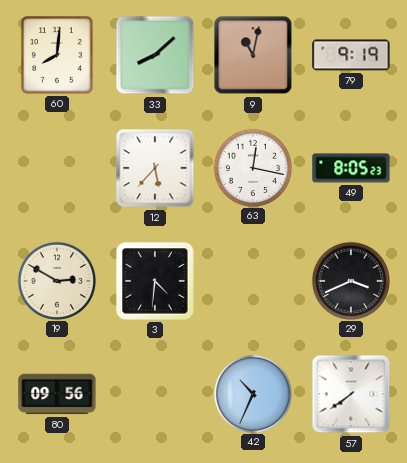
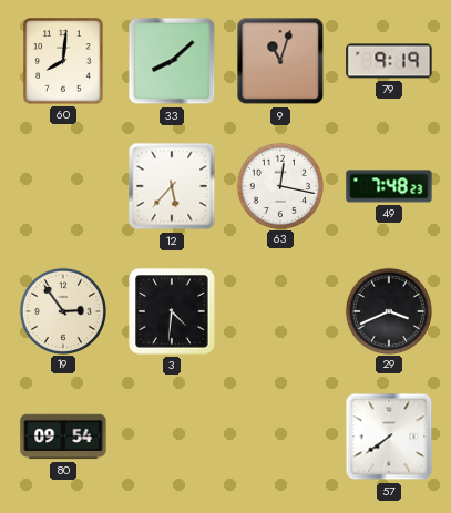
9: 11:02 -> 11:03 (280, 61)
49: 8:05 -> 7:48 (389, 186)
19: 2:50 -> 2:54 (62, 310)
80: 09:56 -> 09:54 (63, 437)
42: 10:34 -> none (252, 393)
